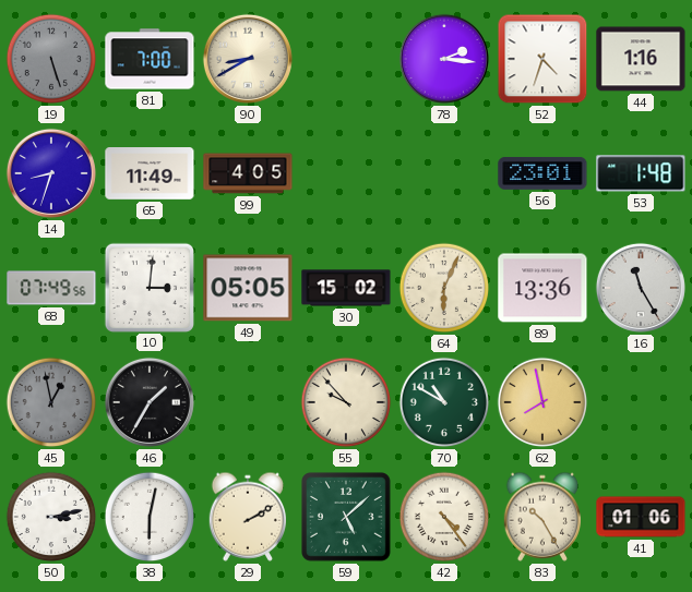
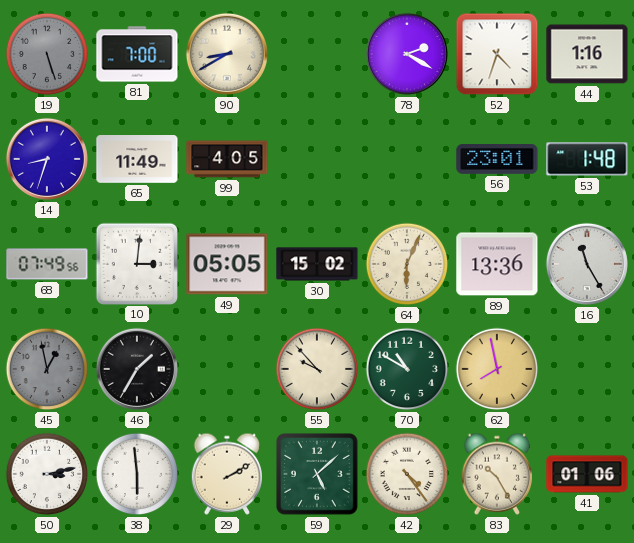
78: 2:16 -> 2:20 (407, 54)
38: 6:02 -> 5:59 (137, 474)
